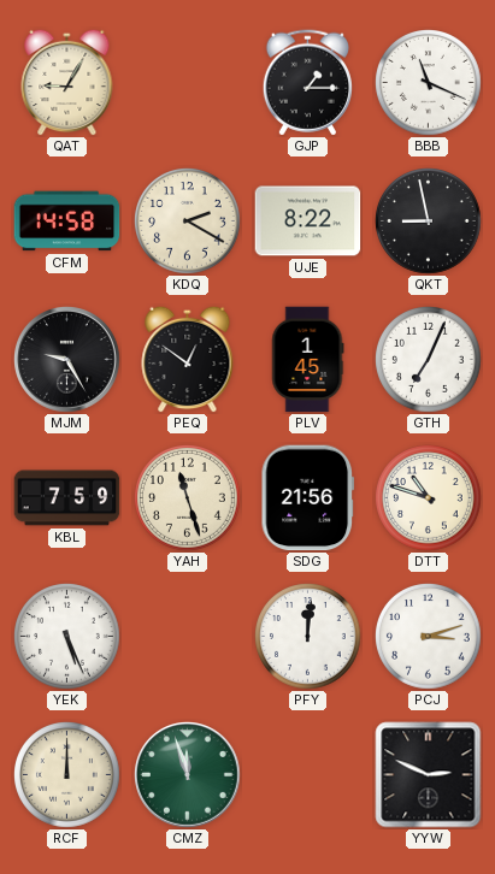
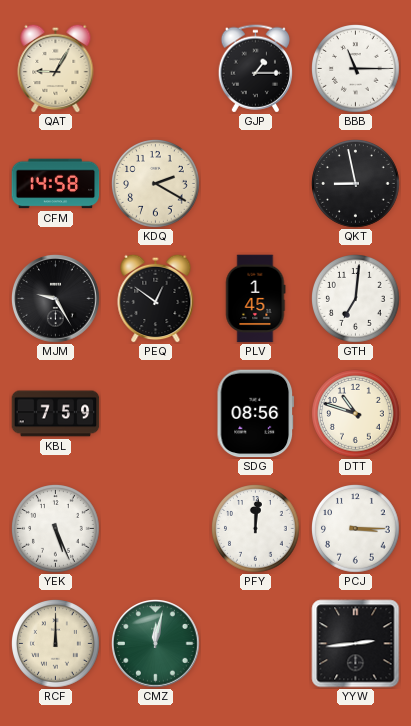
BBB: 11:19 -> 11:15 (356, 69)
UJE: 8:22 -> none (308, 222)
GTH: 7:04 -> 7:01 (356, 299)
YAH: 11:27 -> none (188, 498)
SDG: 21:56 -> 08:56 (255, 414)
PCJ: 3:12 -> 3:15 (356, 529)
CMZ: 11:57 -> 12:02 (156, 644)
YYW: 2:49 -> 2:44 (356, 644)
